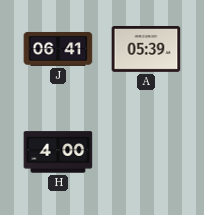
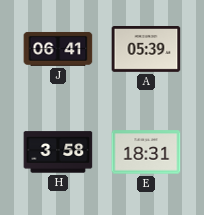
H: 4:00 -> 3:58 (58, 152)
E: none -> 18:31 (146, 152)
